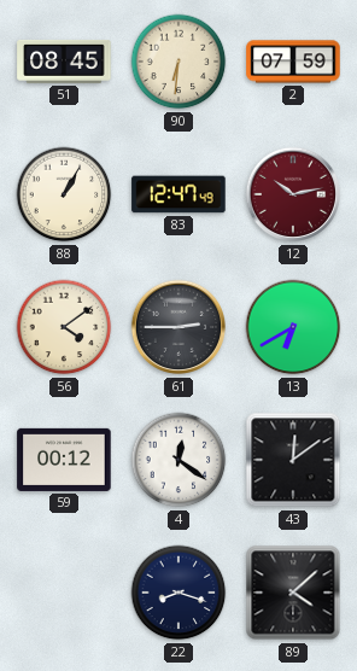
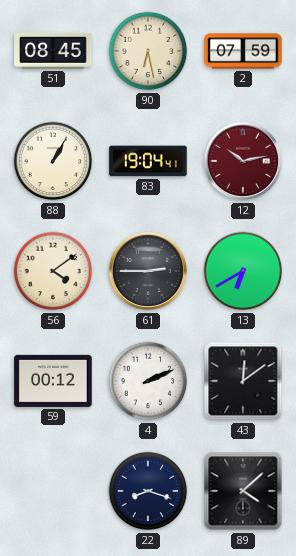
90: 6:31 -> 6:28 (148, 51)
83: 12:47 -> 19:04 (148, 161)
4: 12:21 -> 2:11 (148, 381)
